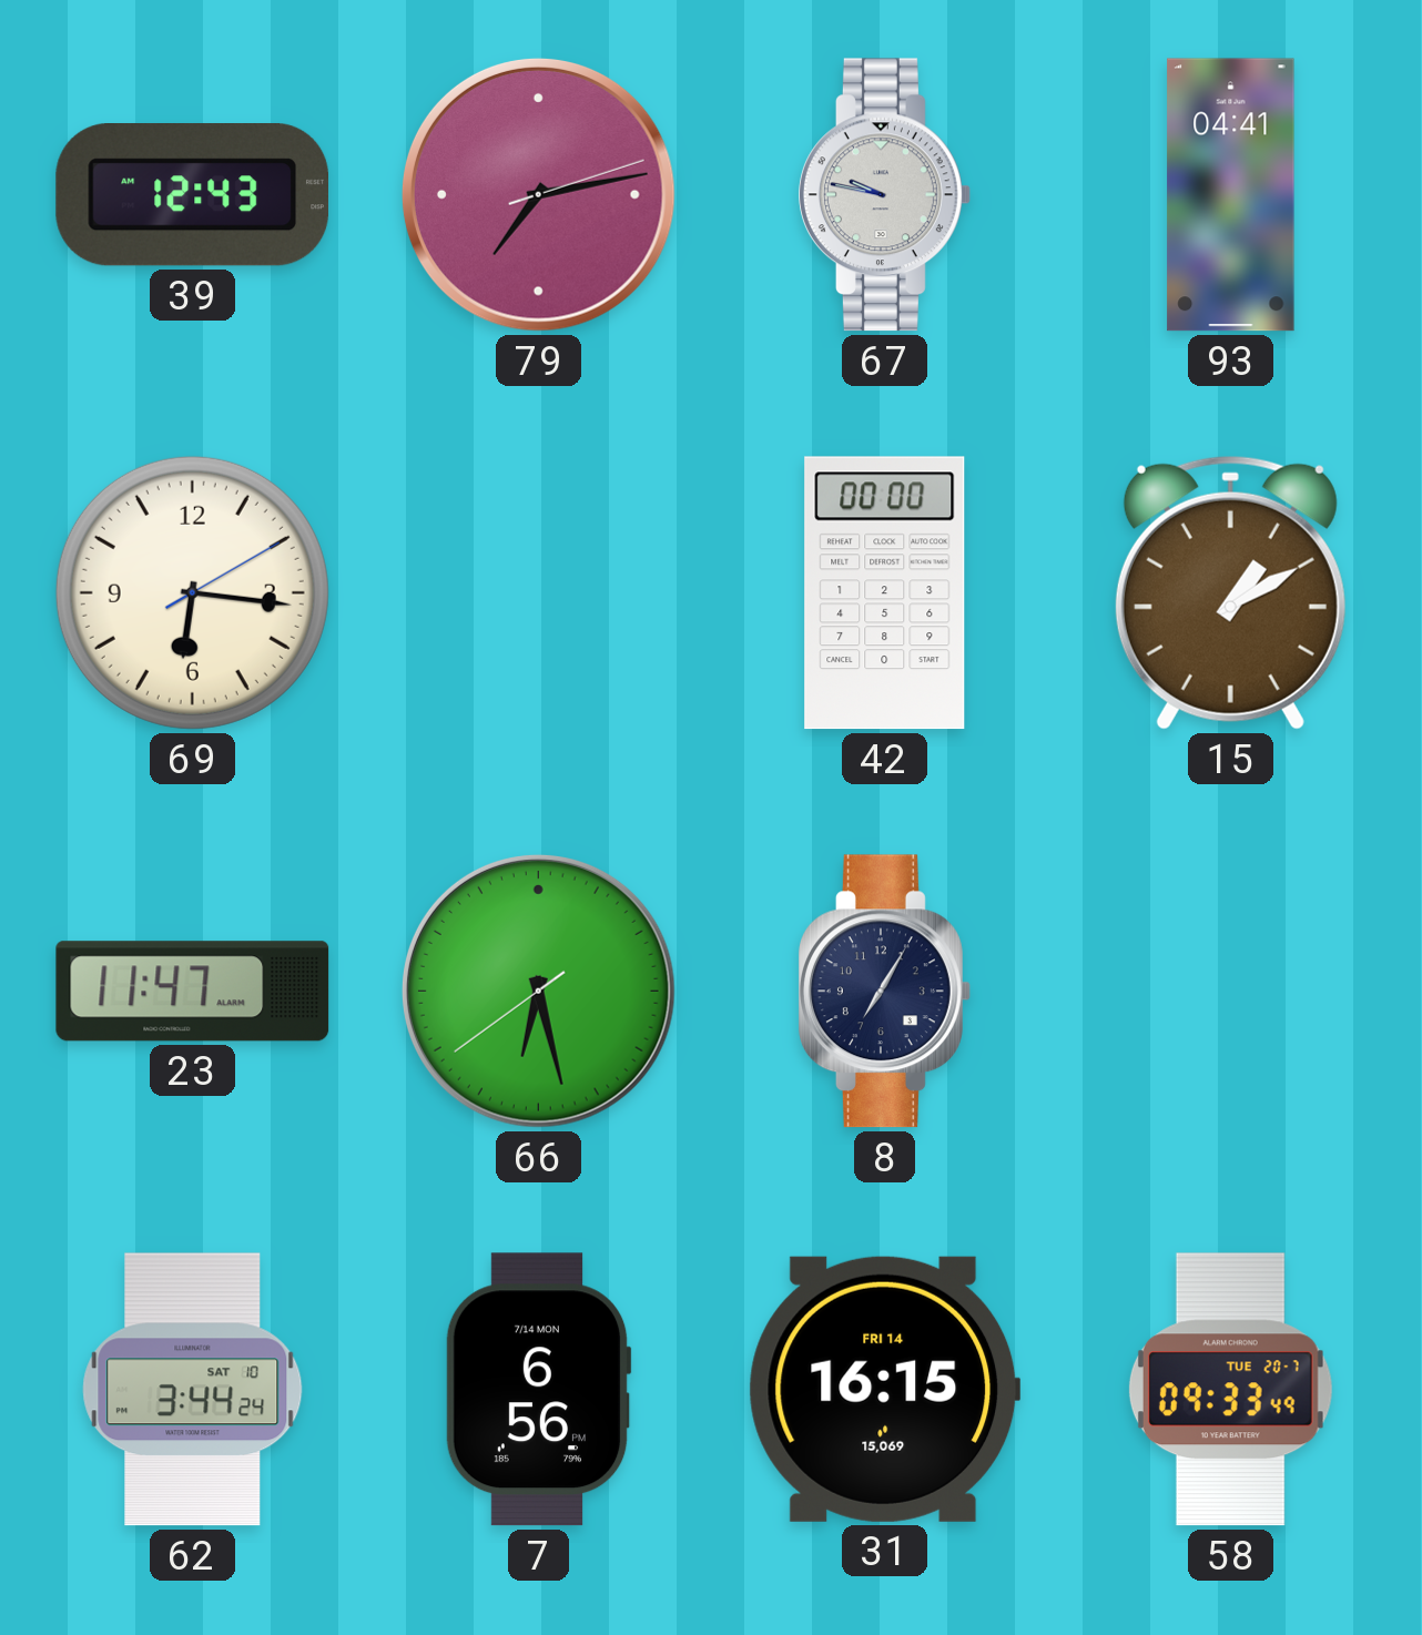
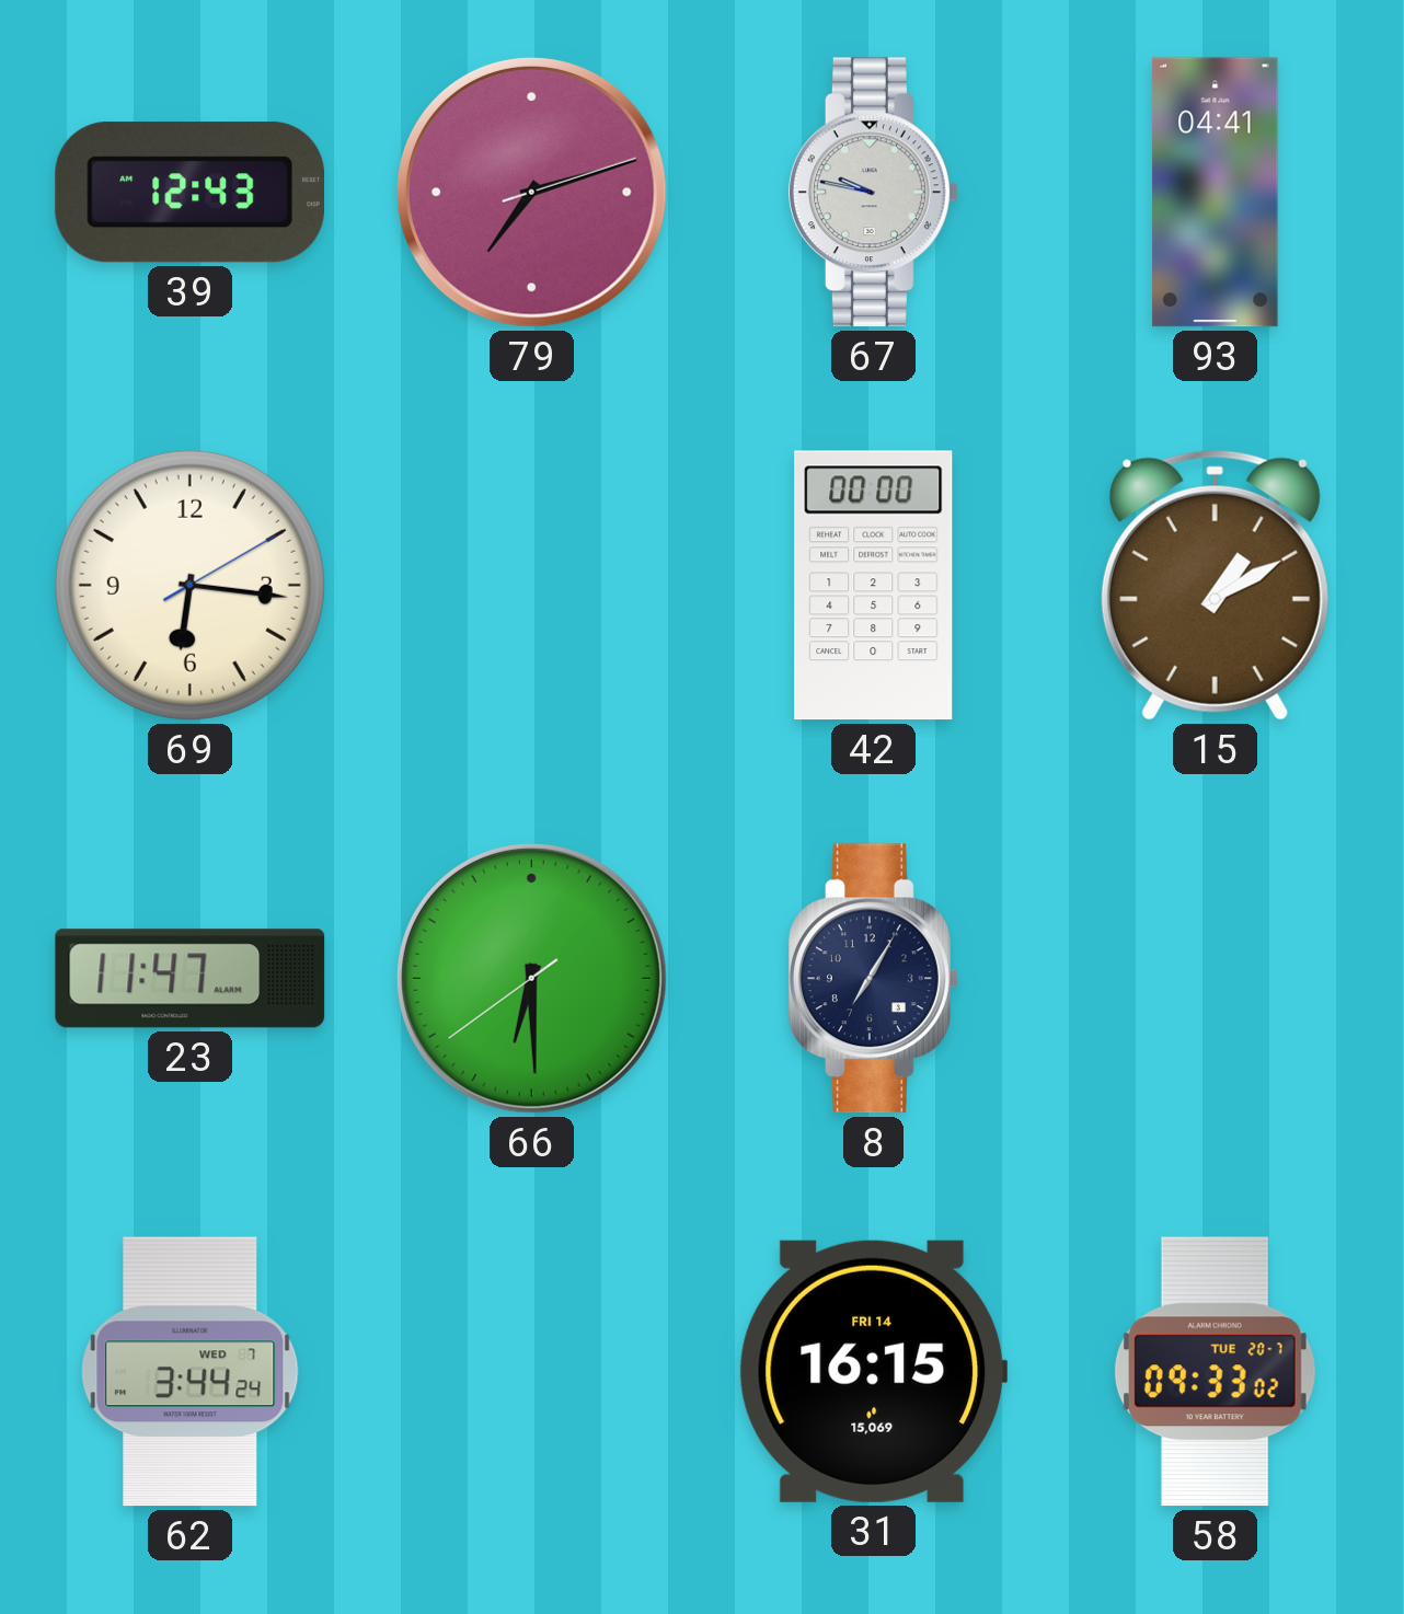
79: 7:13 -> 7:12 (531, 192)
66: 6:27 -> 6:29 (531, 978)
62 date: SAT 10 -> WED 7 (191, 1372)
7: 6:56 -> none (538, 1390)
58: 09:33:49 -> 09:33:02 (1215, 1372)
